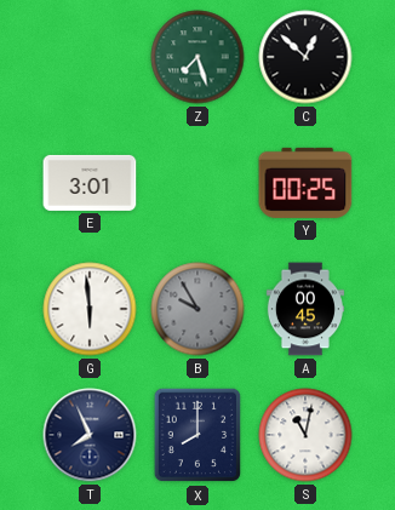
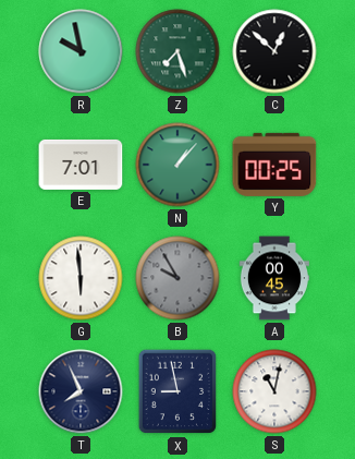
R: none -> 9:58 (81, 51)
E: 3:01 -> 7:01 (81, 165)
N: none -> 1:07 (177, 165)
X: 8:00 -> 8:58 (177, 391)
